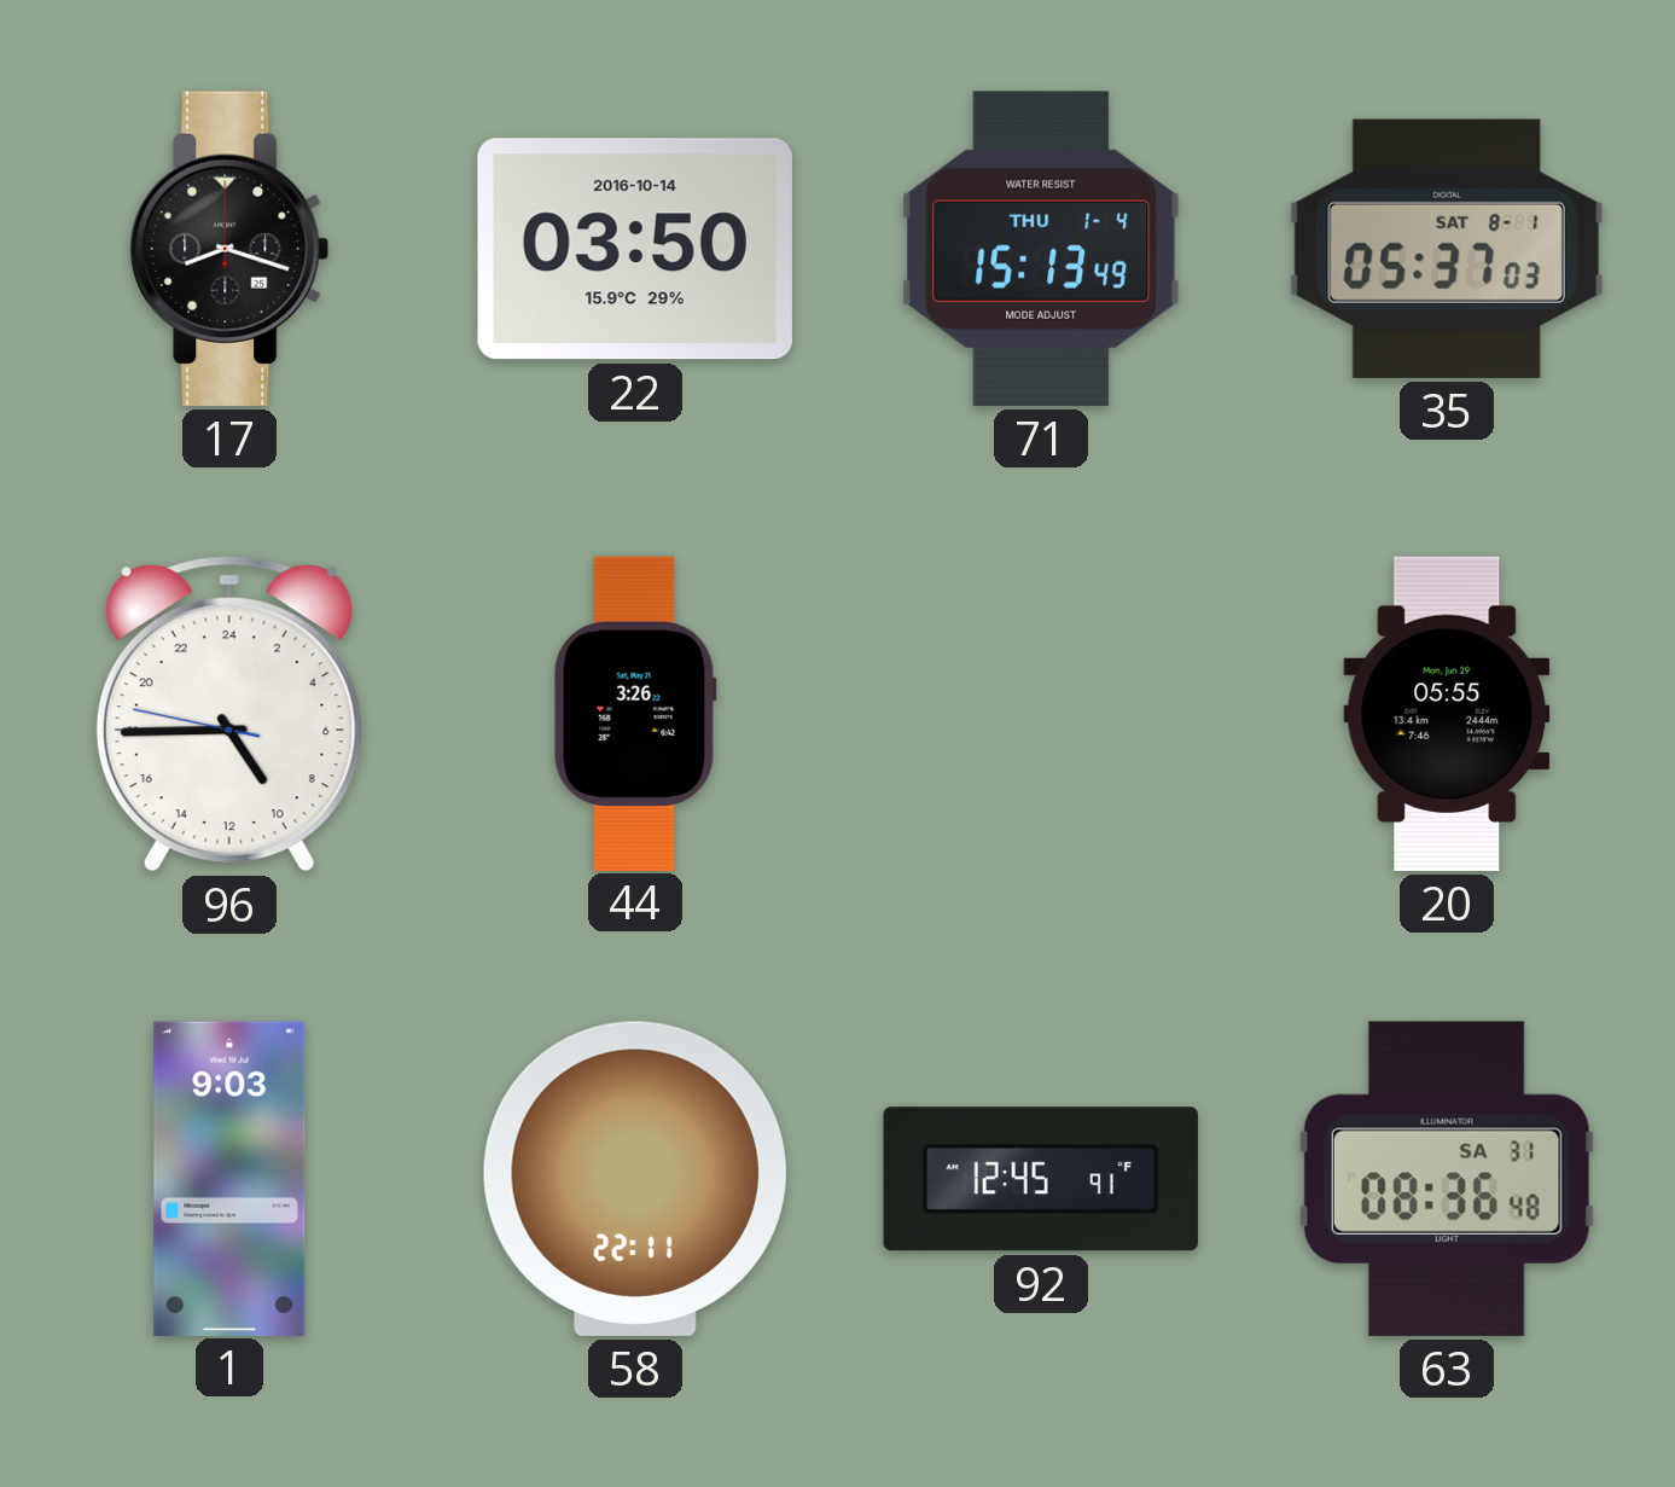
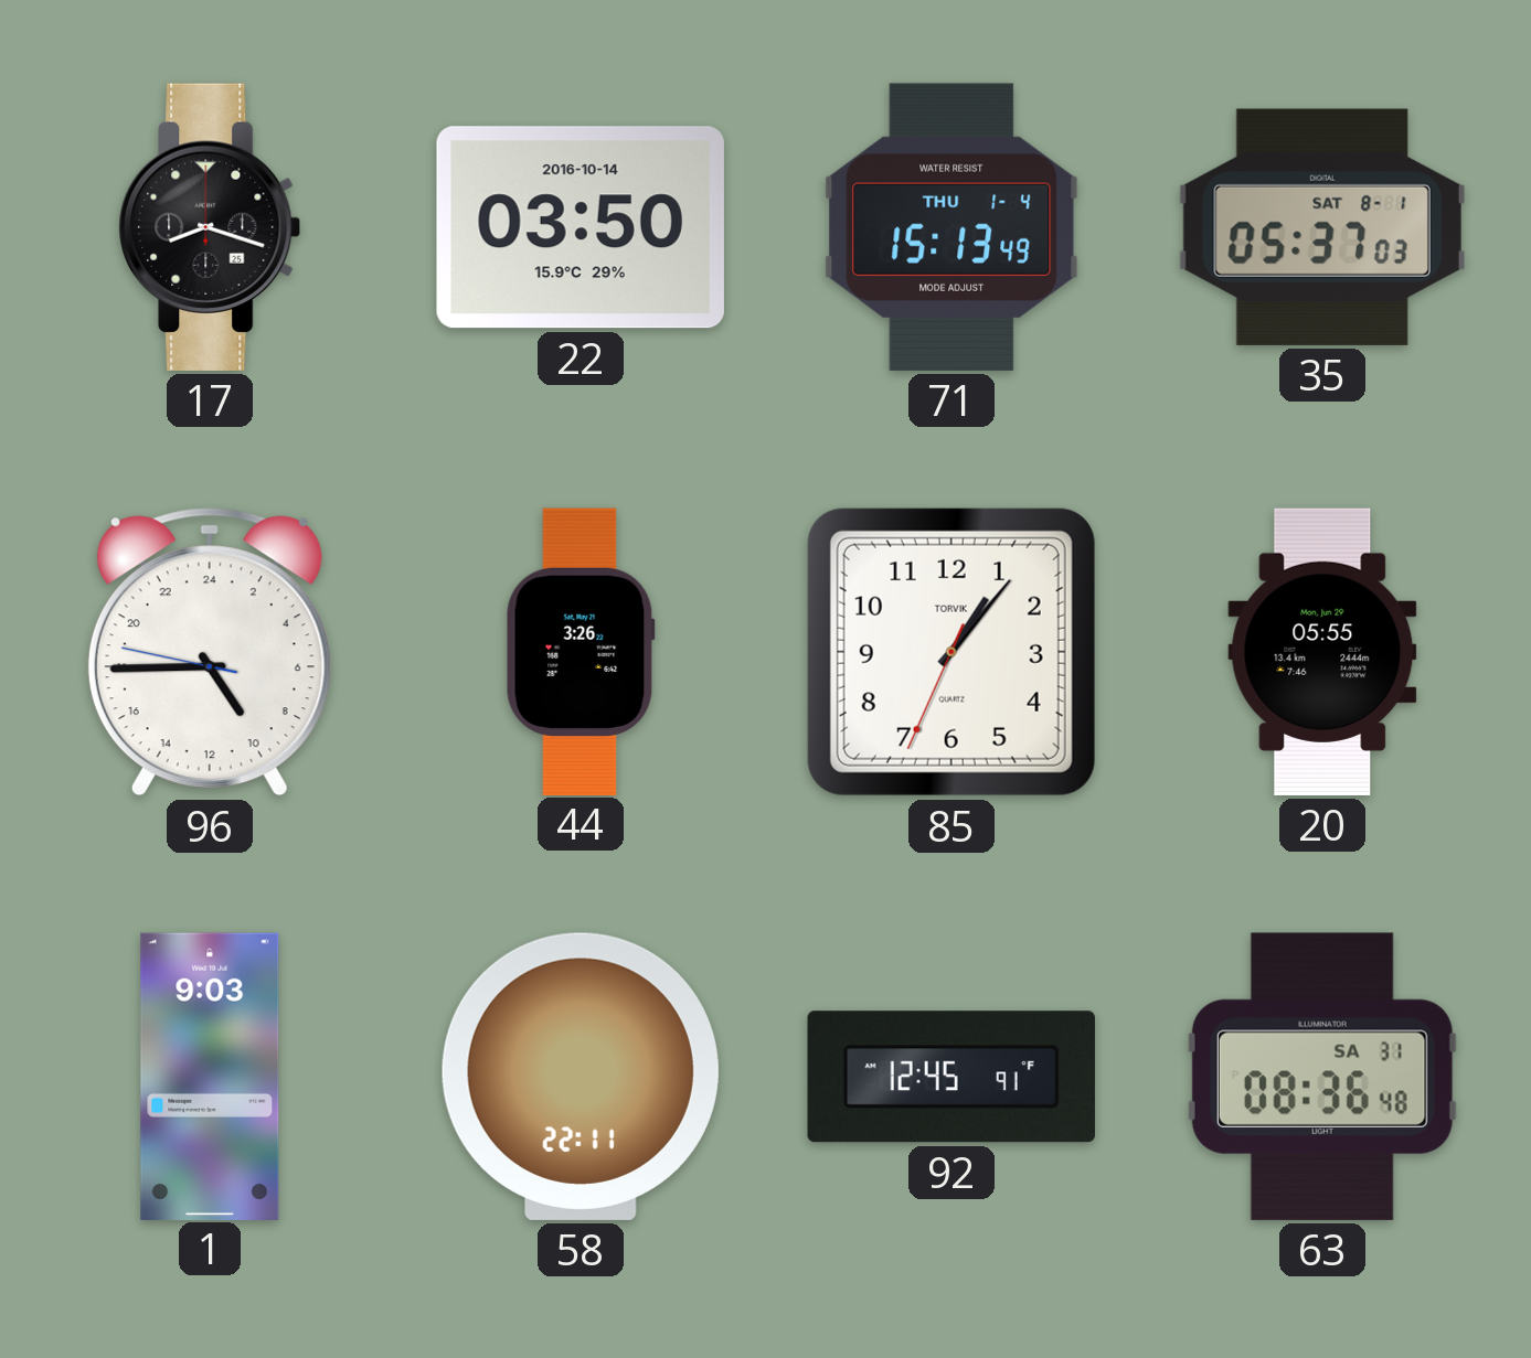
85: none -> 1:06 (951, 652)
